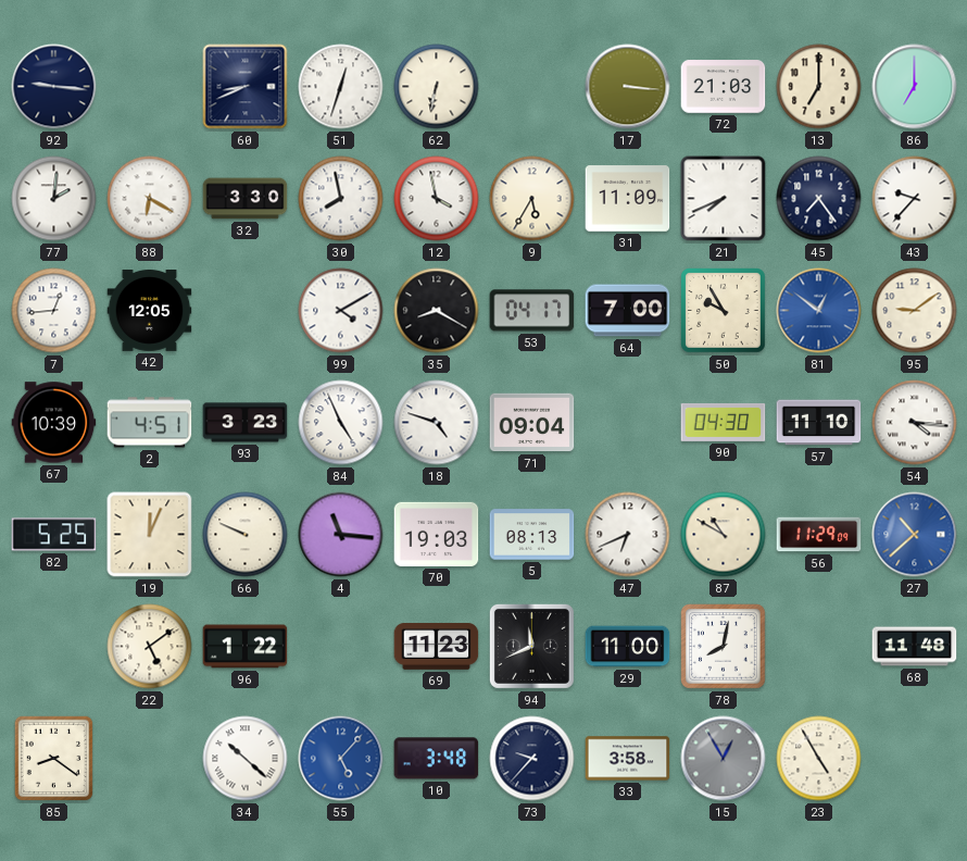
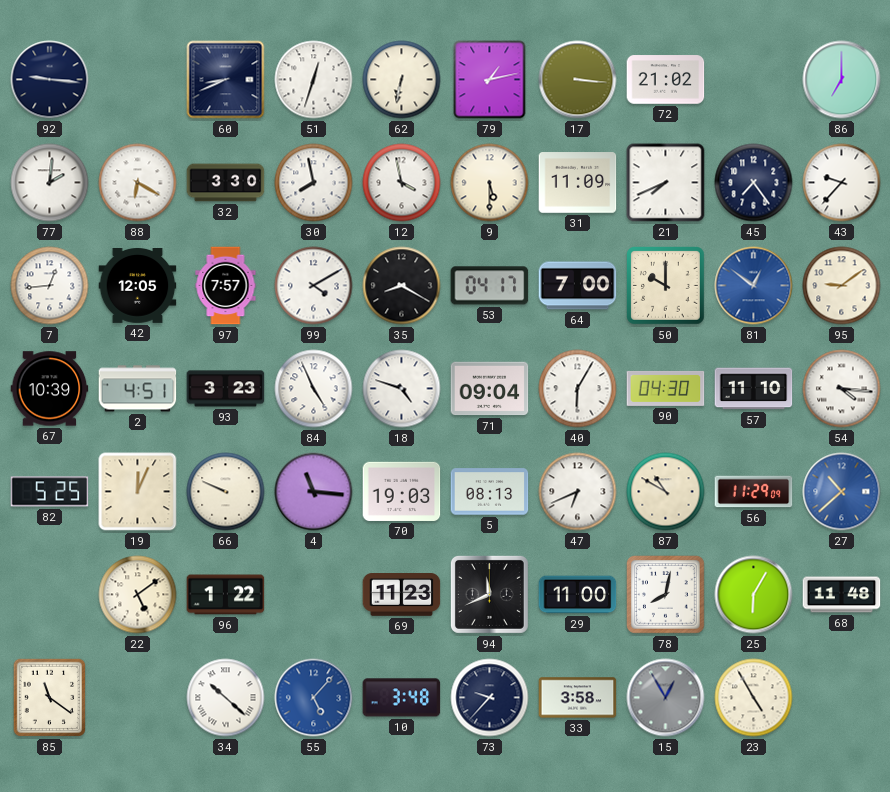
79: none -> 1:13 (490, 80)
72: 21:03 -> 21:02 (666, 80)
13: 7:00 -> none (819, 87)
9: 5:35 -> 5:30 (490, 183)
97: none -> 7:57 (226, 286)
50: 9:55 -> 10:00 (666, 286)
40: none -> 6:05 (578, 389)
25: none -> 6:05 (754, 595)
85: 8:21 -> 11:21 (50, 698)
